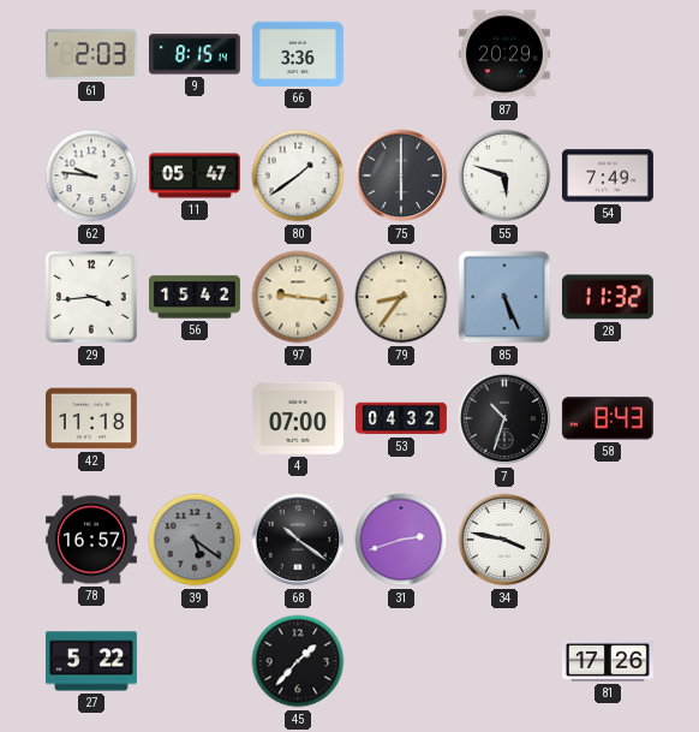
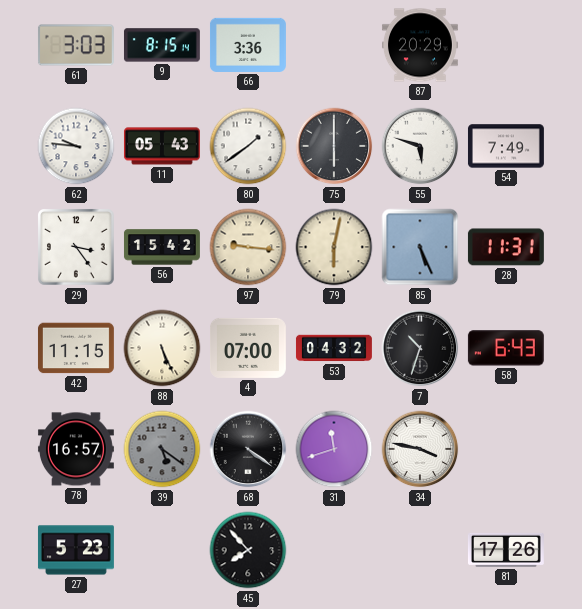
61: 2:03 -> 3:03 (76, 45)
11: 05:47 -> 05:43 (162, 146)
29: 3:44 -> 3:24 (77, 248)
79: 8:36 -> 6:02 (334, 247)
28: 11:32 -> 11:31 (506, 247)
42: 11:18 -> 11:15 (76, 348)
88: none -> 5:26 (162, 348)
58: 8:43 -> 6:43 (506, 348)
68: 10:21 -> 4:21 (248, 449)
31: 2:42 -> 11:42 (334, 449)
27: 5:22 -> 5:23 (76, 550)
45: 1:37 -> 7:53 (248, 550)
